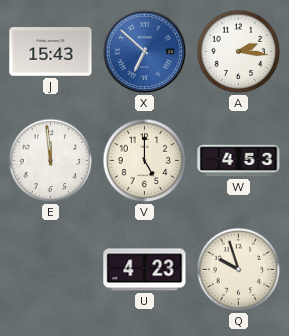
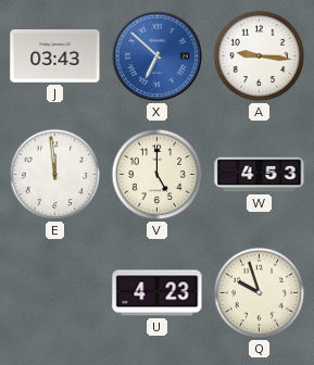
J: 15:43 -> 03:43 (55, 56)
A: 2:16 -> 9:16 (260, 56)
